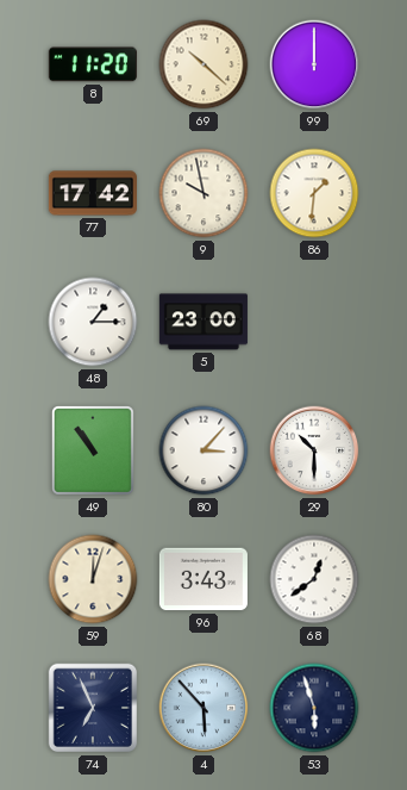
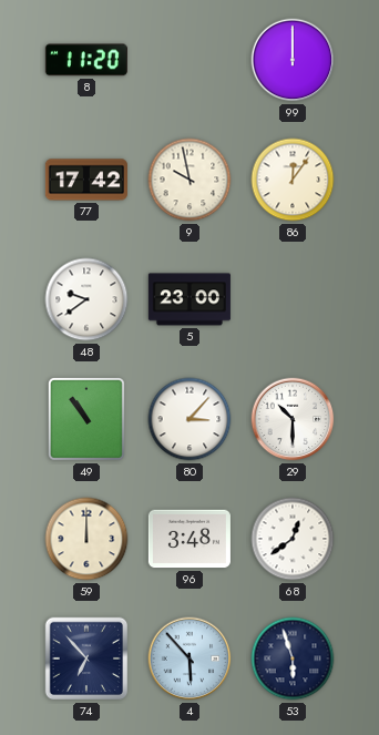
69: 10:22 -> none (203, 64)
86: 1:31 -> 12:06 (293, 180)
48: 1:15 -> 9:39 (86, 299)
59: 12:03 -> 12:00 (86, 539)
96: 3:43 -> 3:48 (189, 539)
74: 6:56 -> 6:53 (86, 659)
